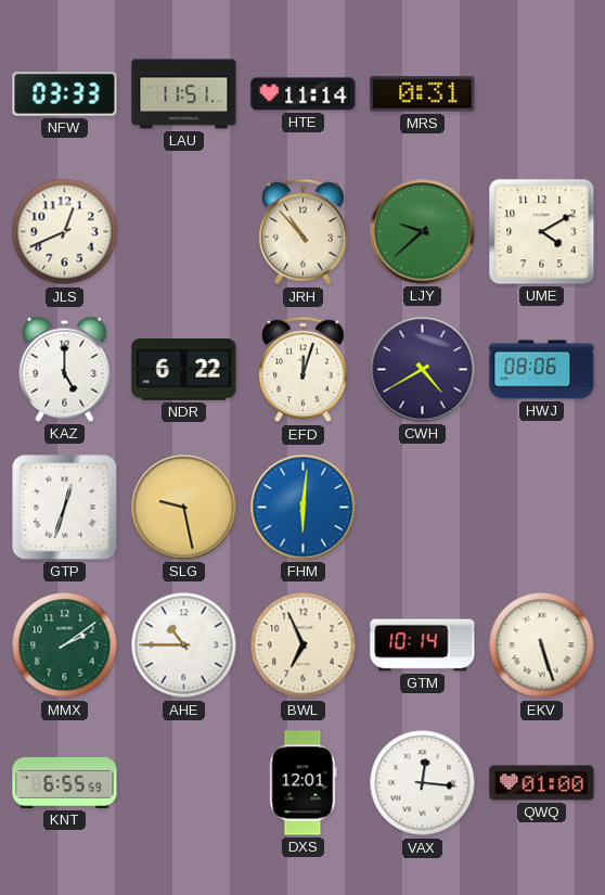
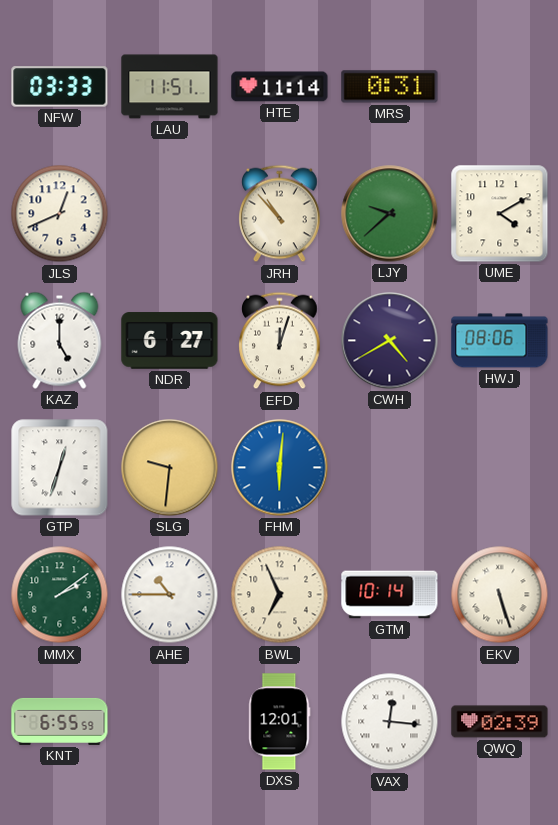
NDR: 6:22 -> 6:27 (170, 341)
SLG: 9:28 -> 9:31 (170, 468)
QWQ: 01:00 -> 02:39 (500, 722)
